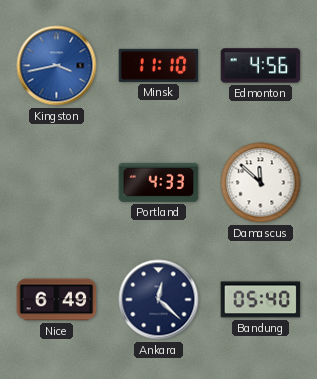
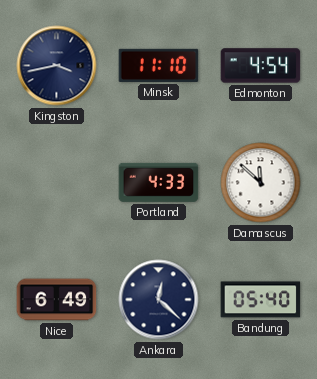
Kingston dial: blue -> navy (57, 66)
Edmonton: 4:56 -> 4:54 (261, 66)
